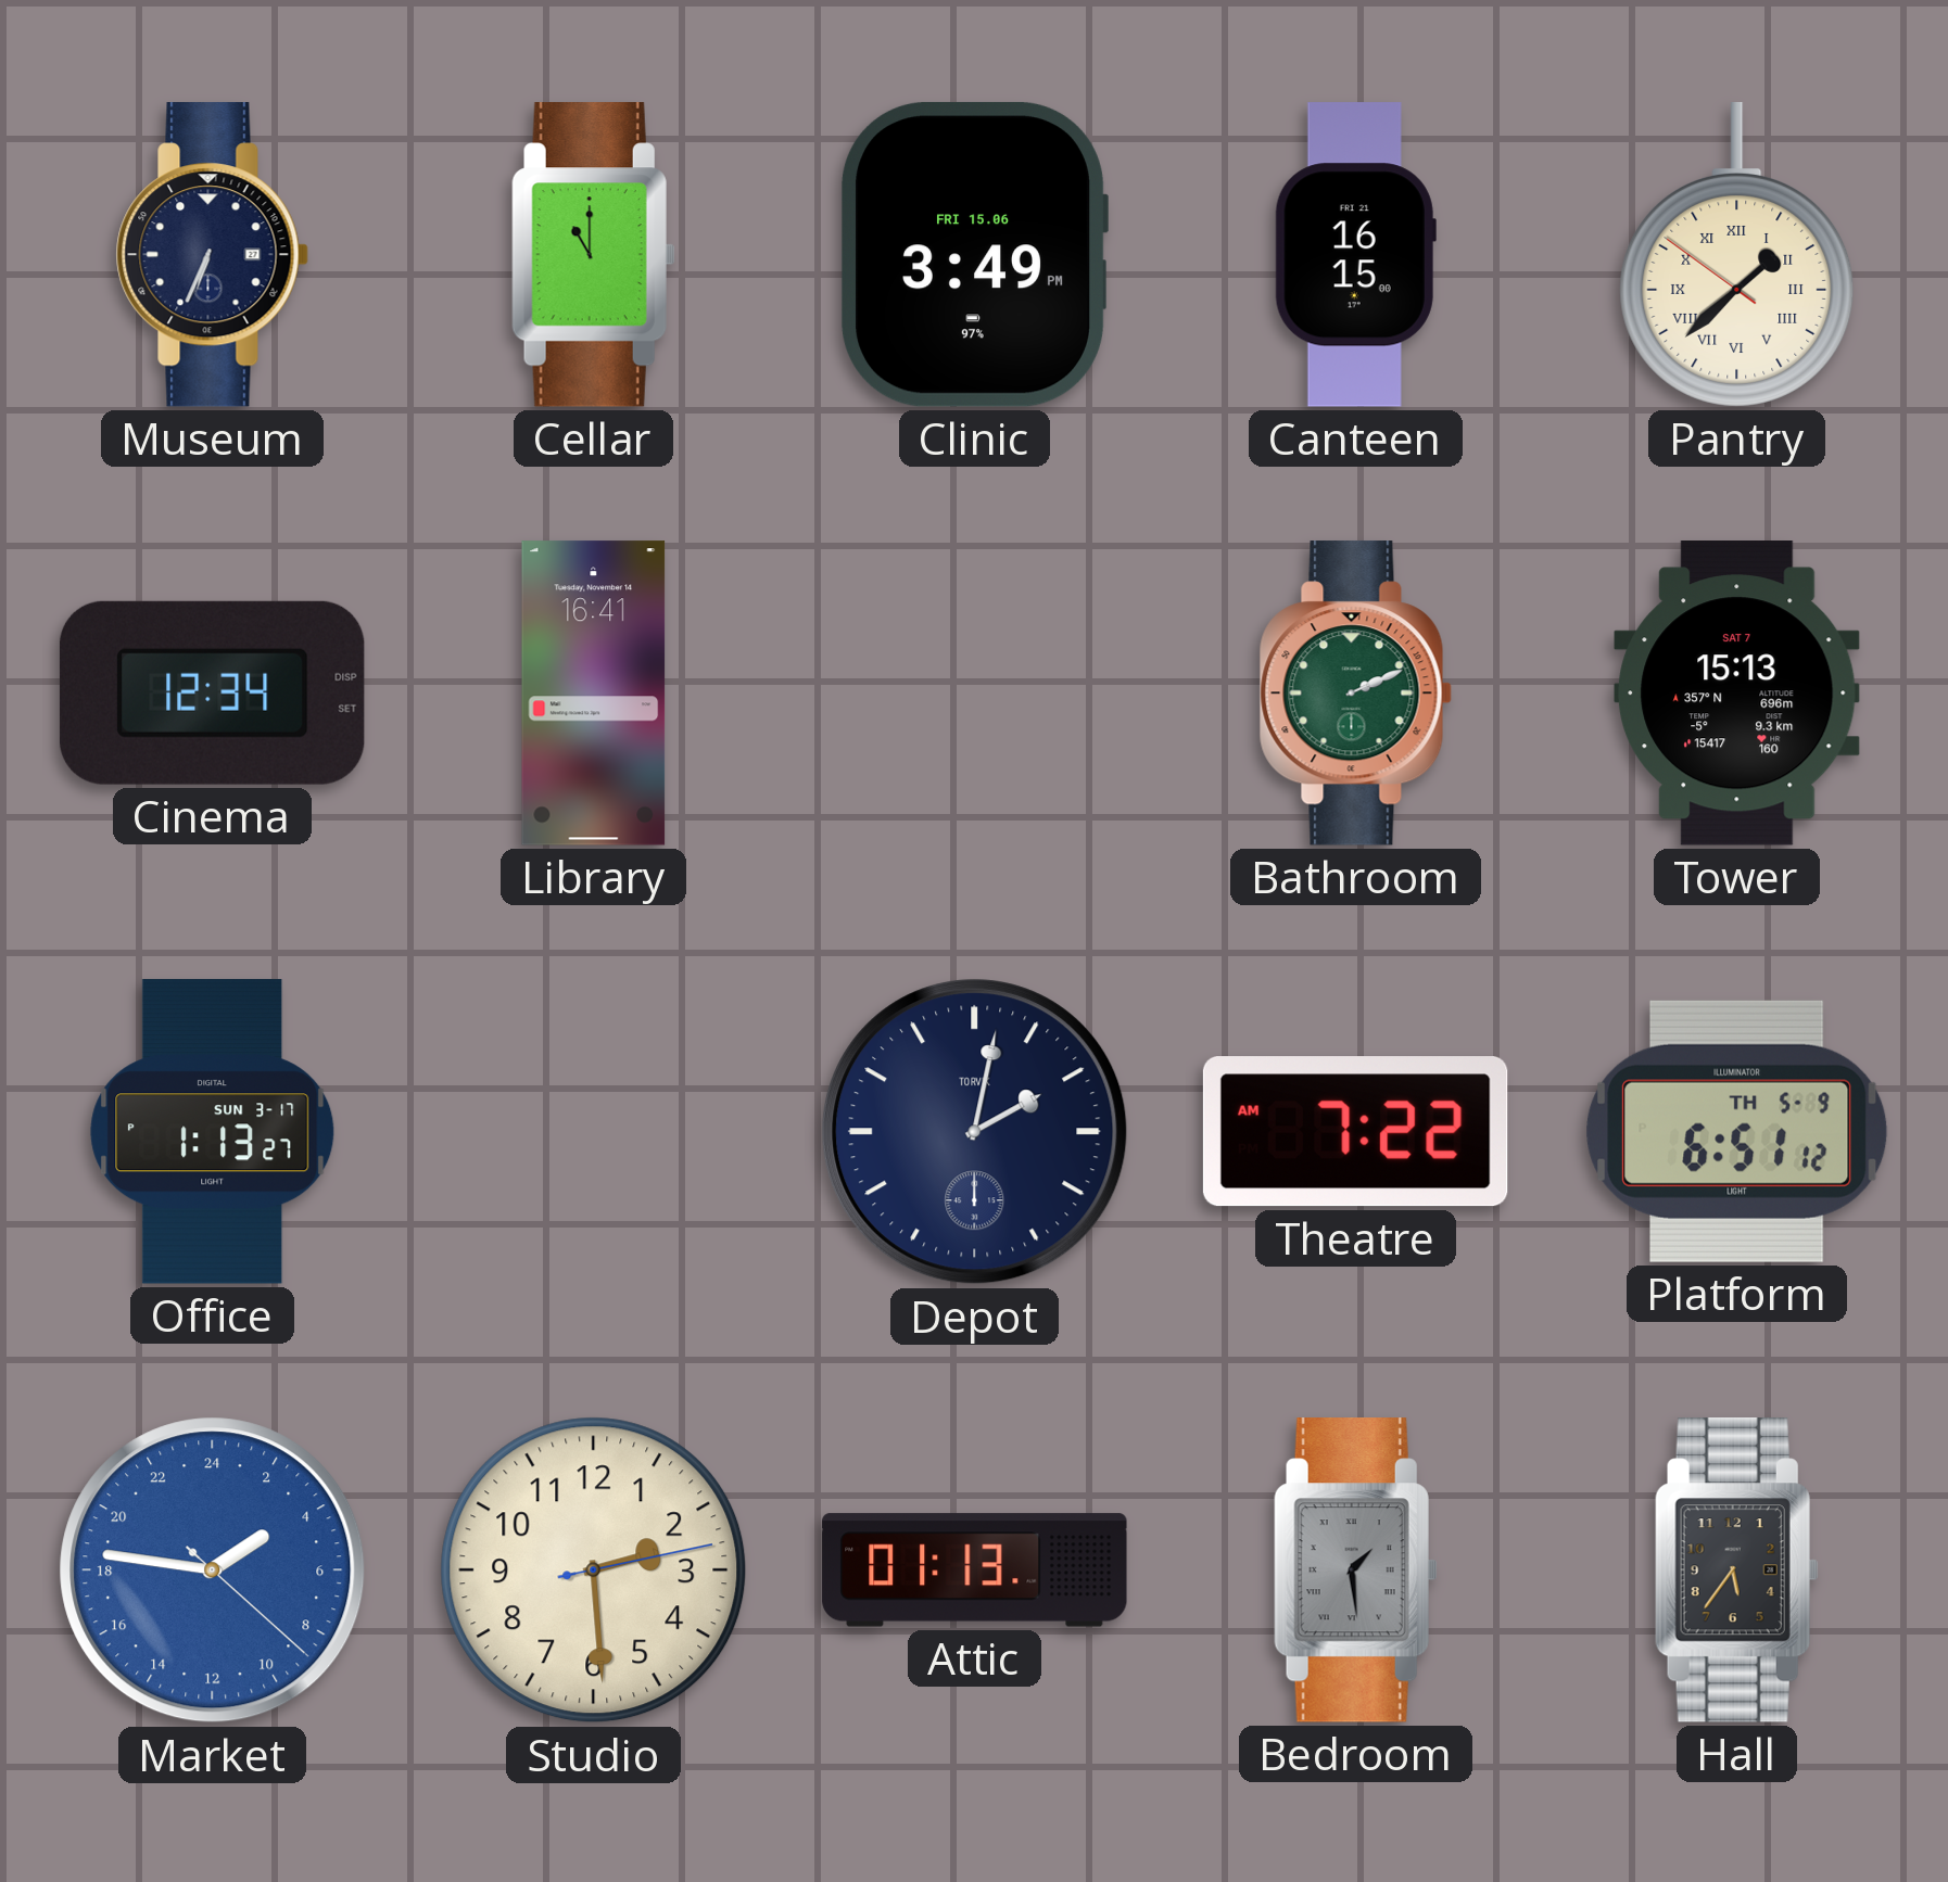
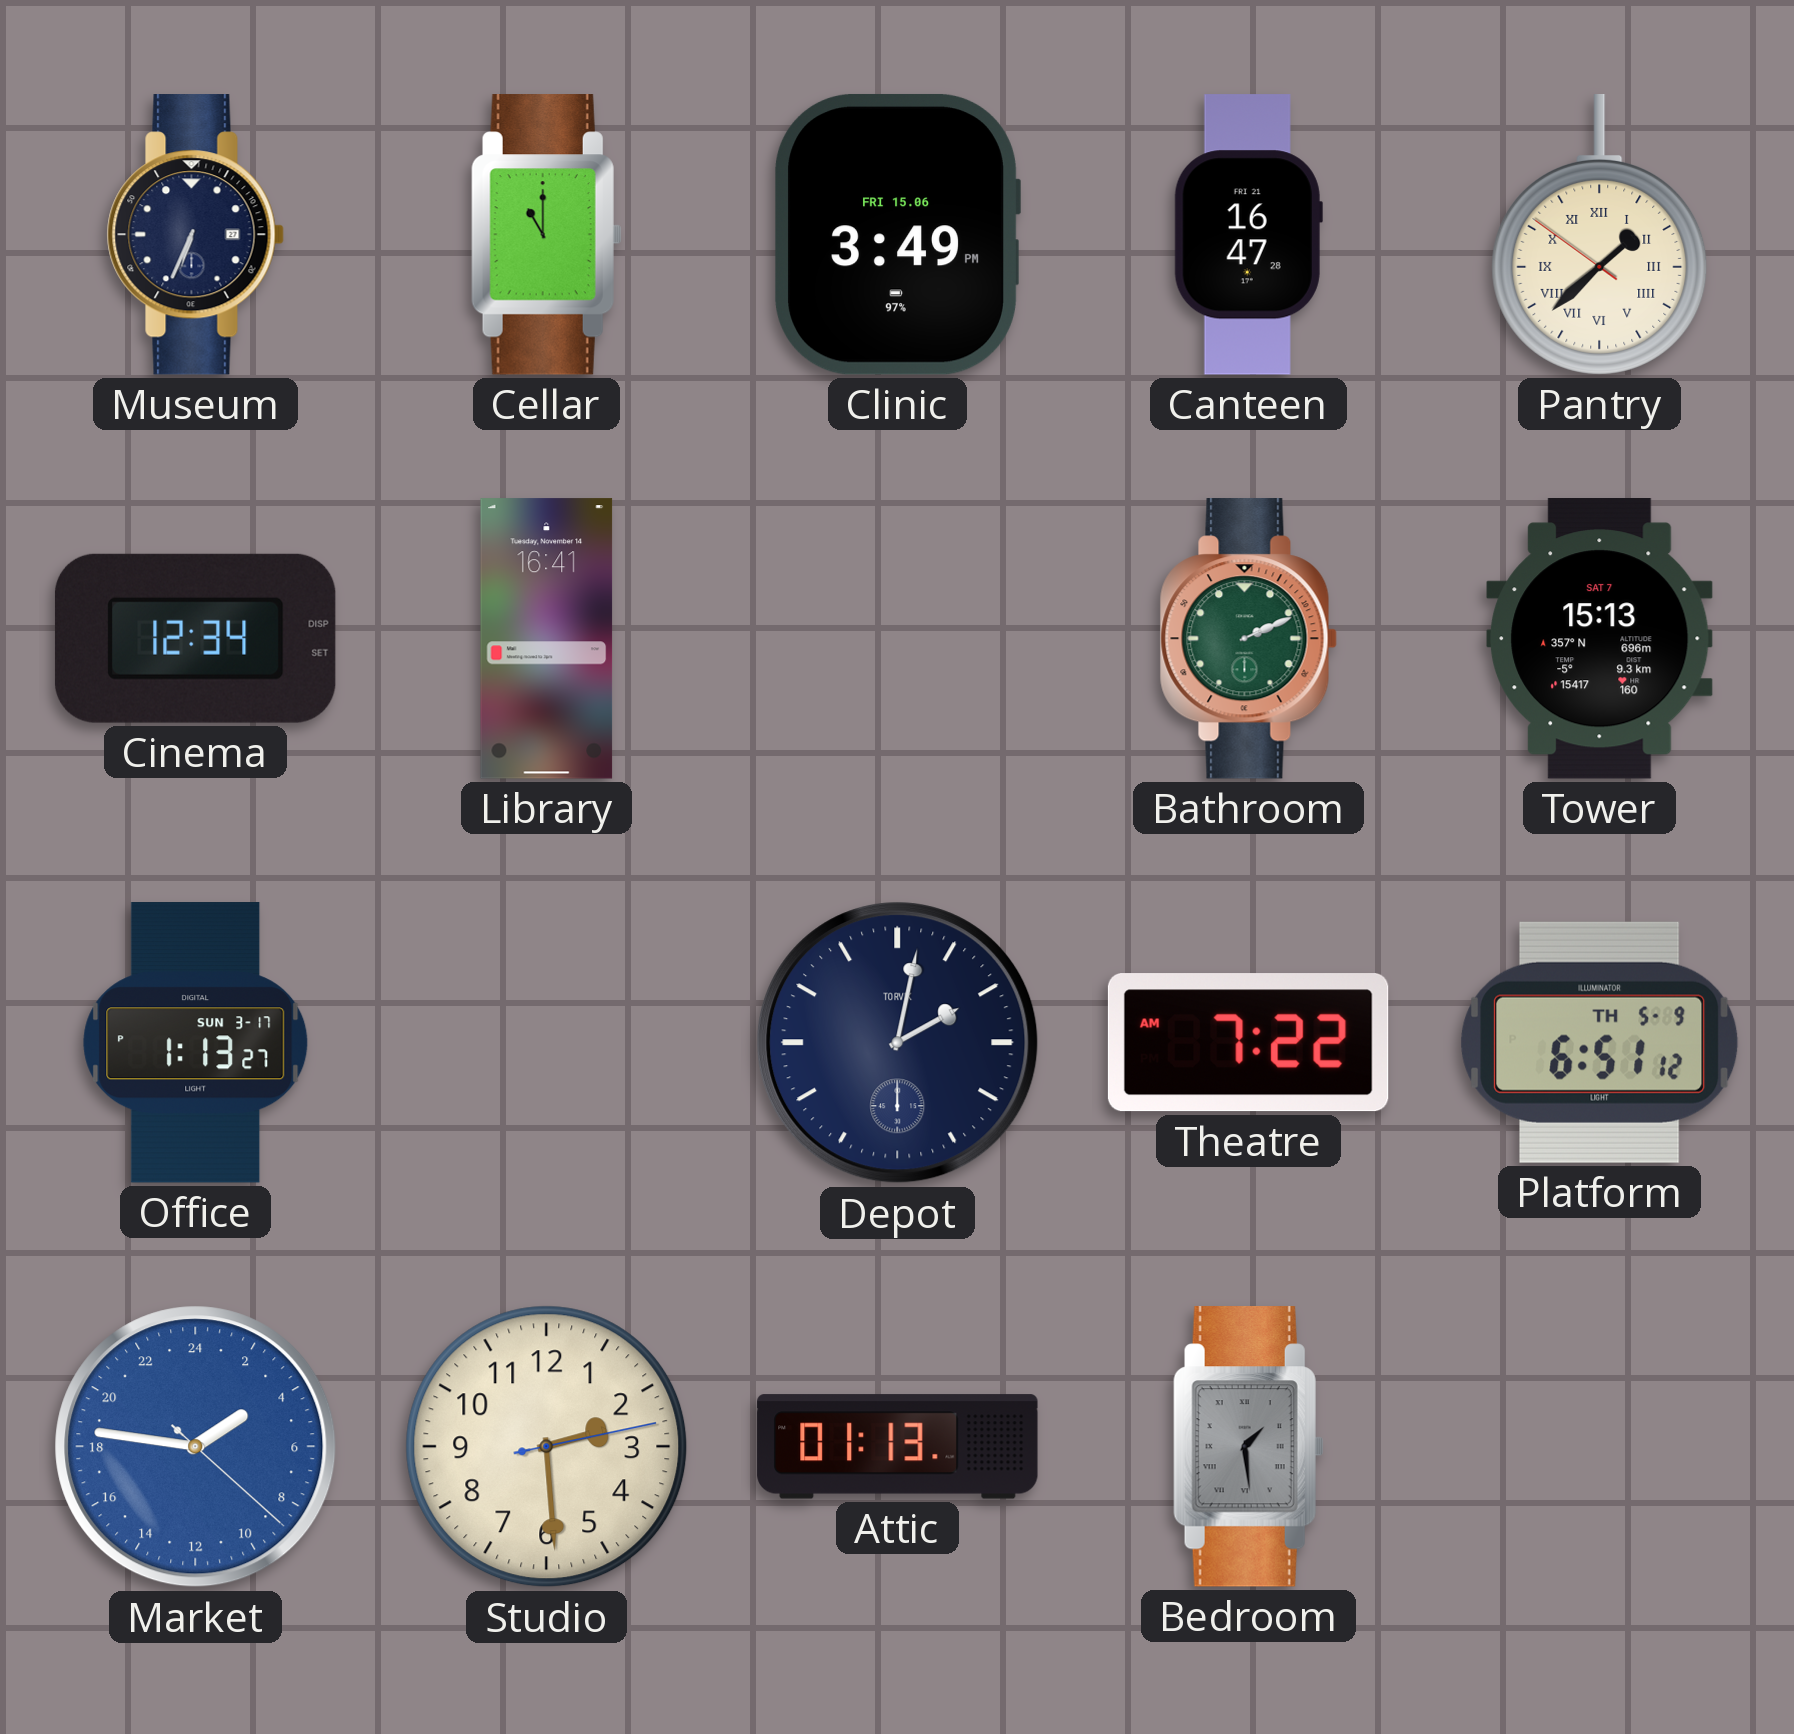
Canteen: 16:15 -> 16:47 (1248, 235)
Hall: 5:36 -> none (1736, 1571)
